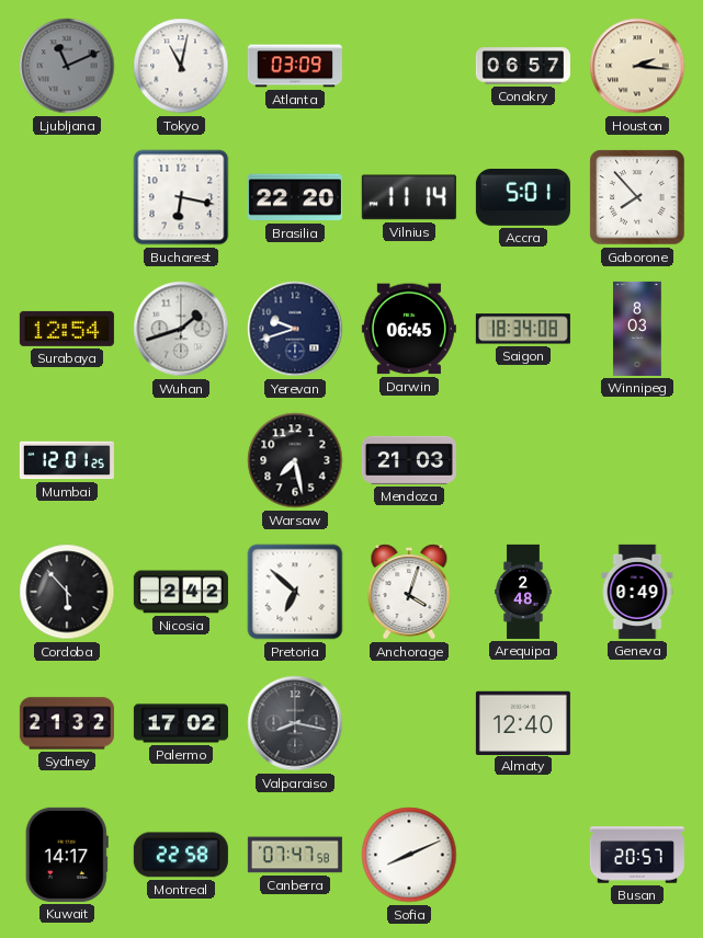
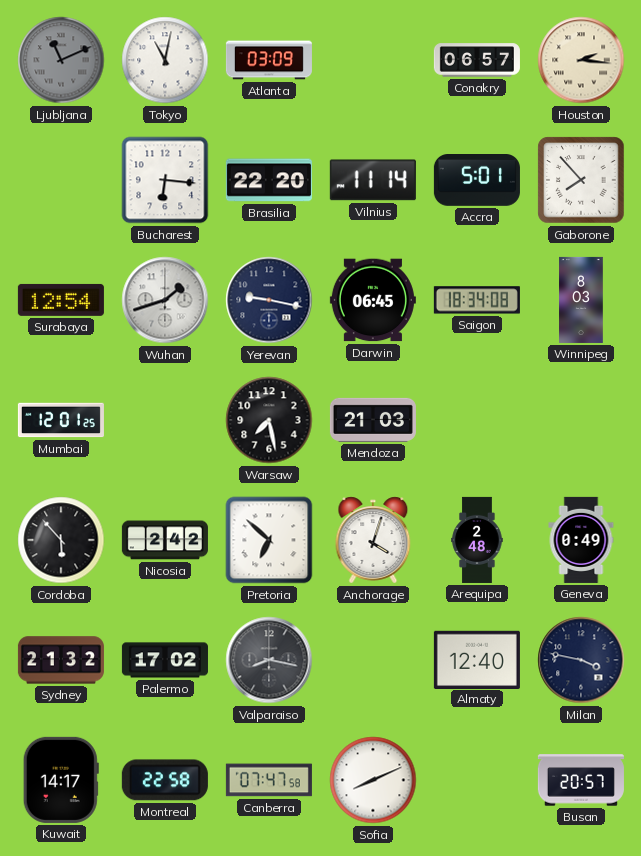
Bucharest: 6:17 -> 6:16 (165, 180)
Yerevan: 9:42 -> 9:17 (269, 300)
Milan: none -> 3:47 (581, 660)
